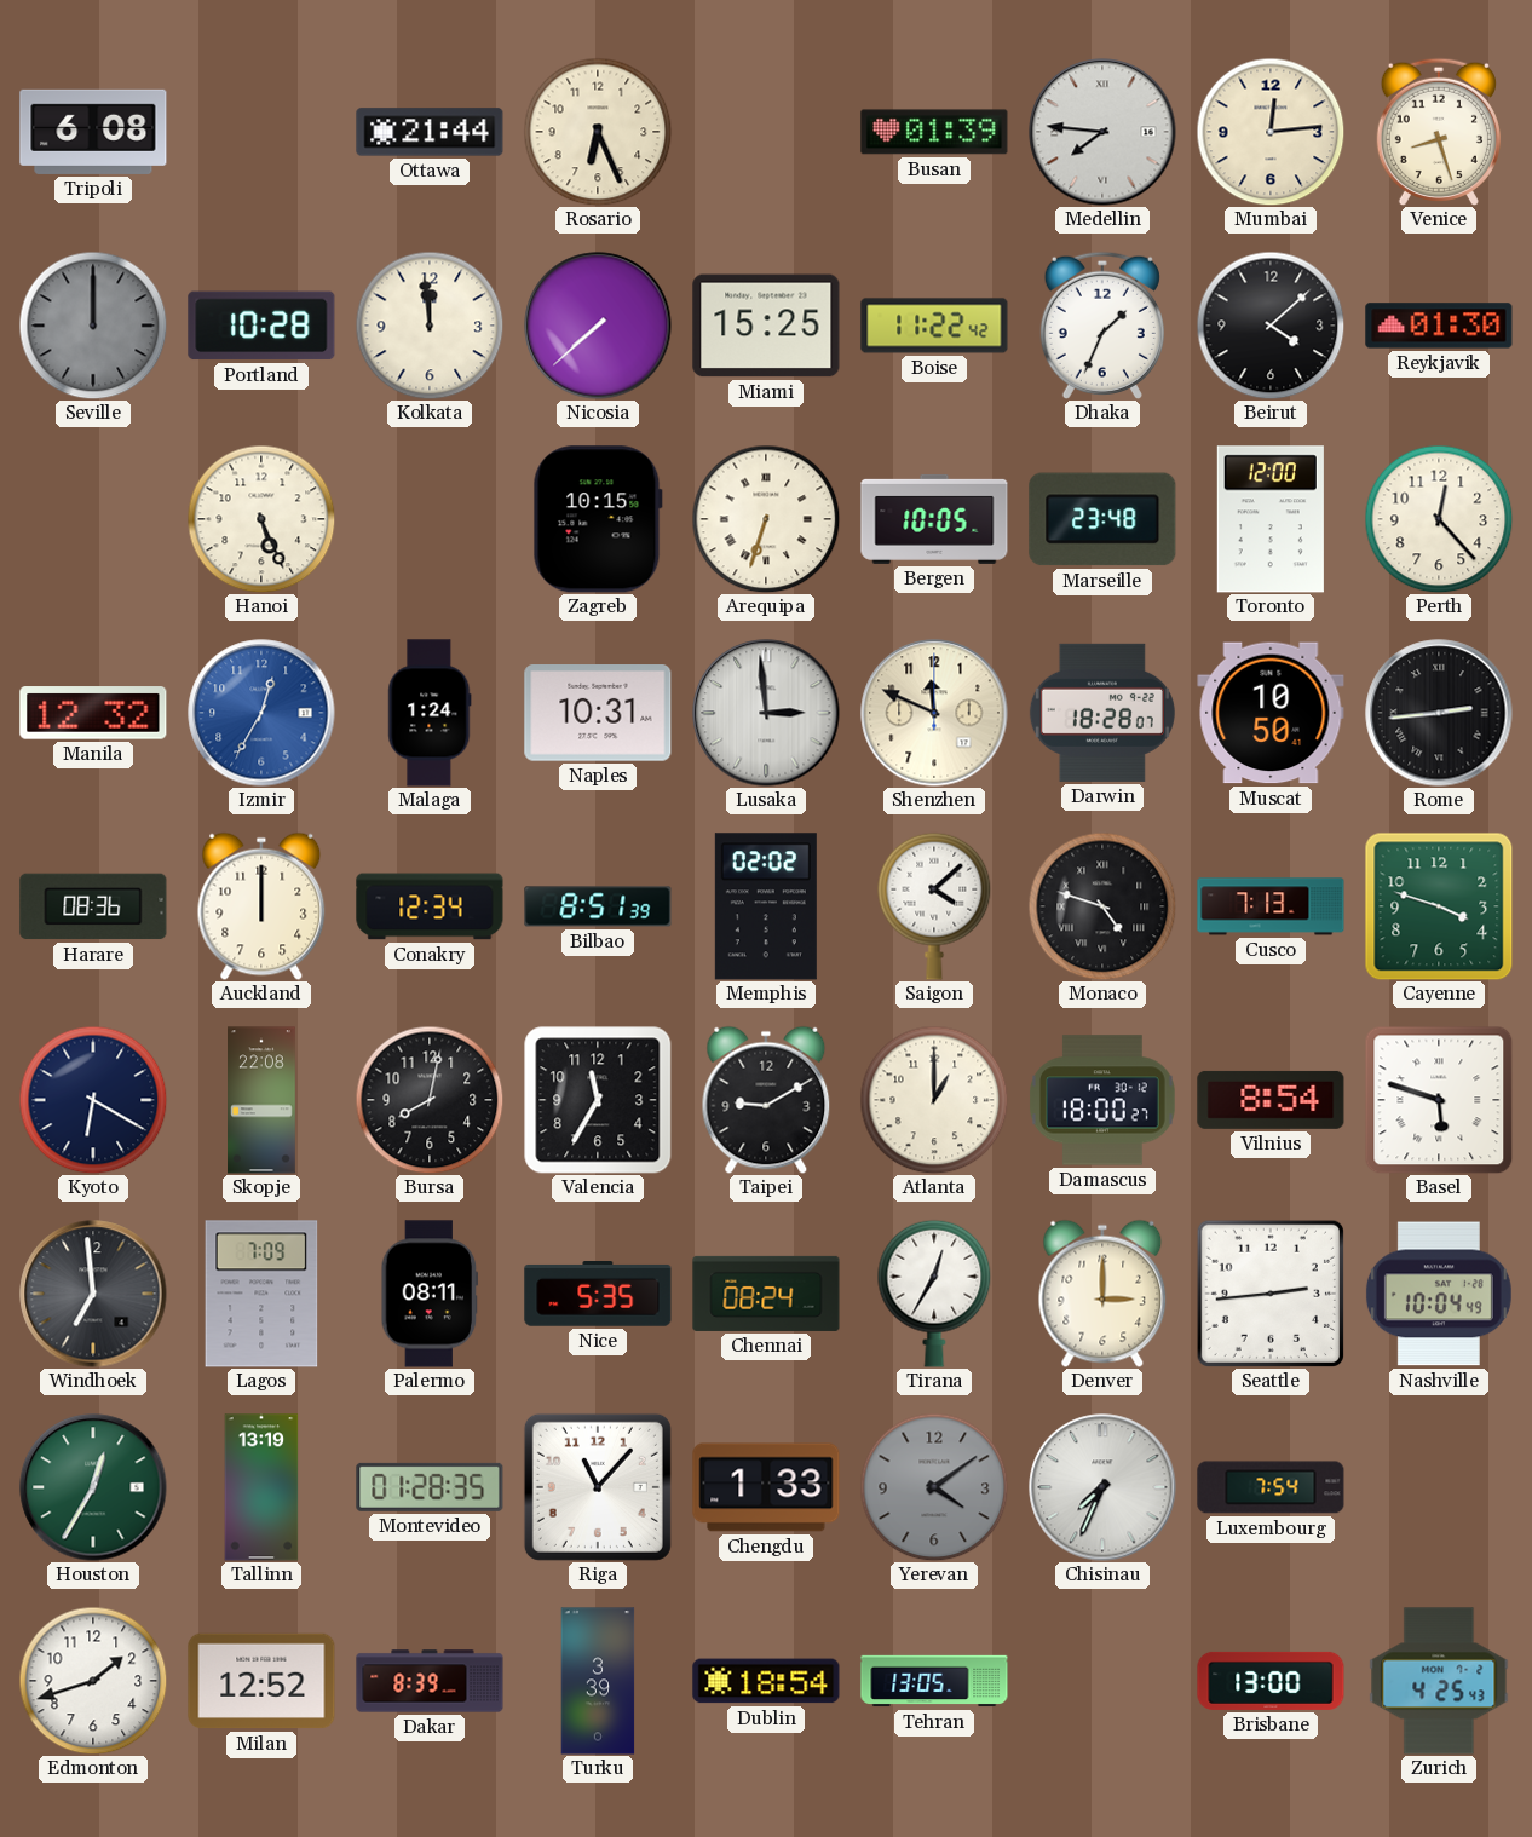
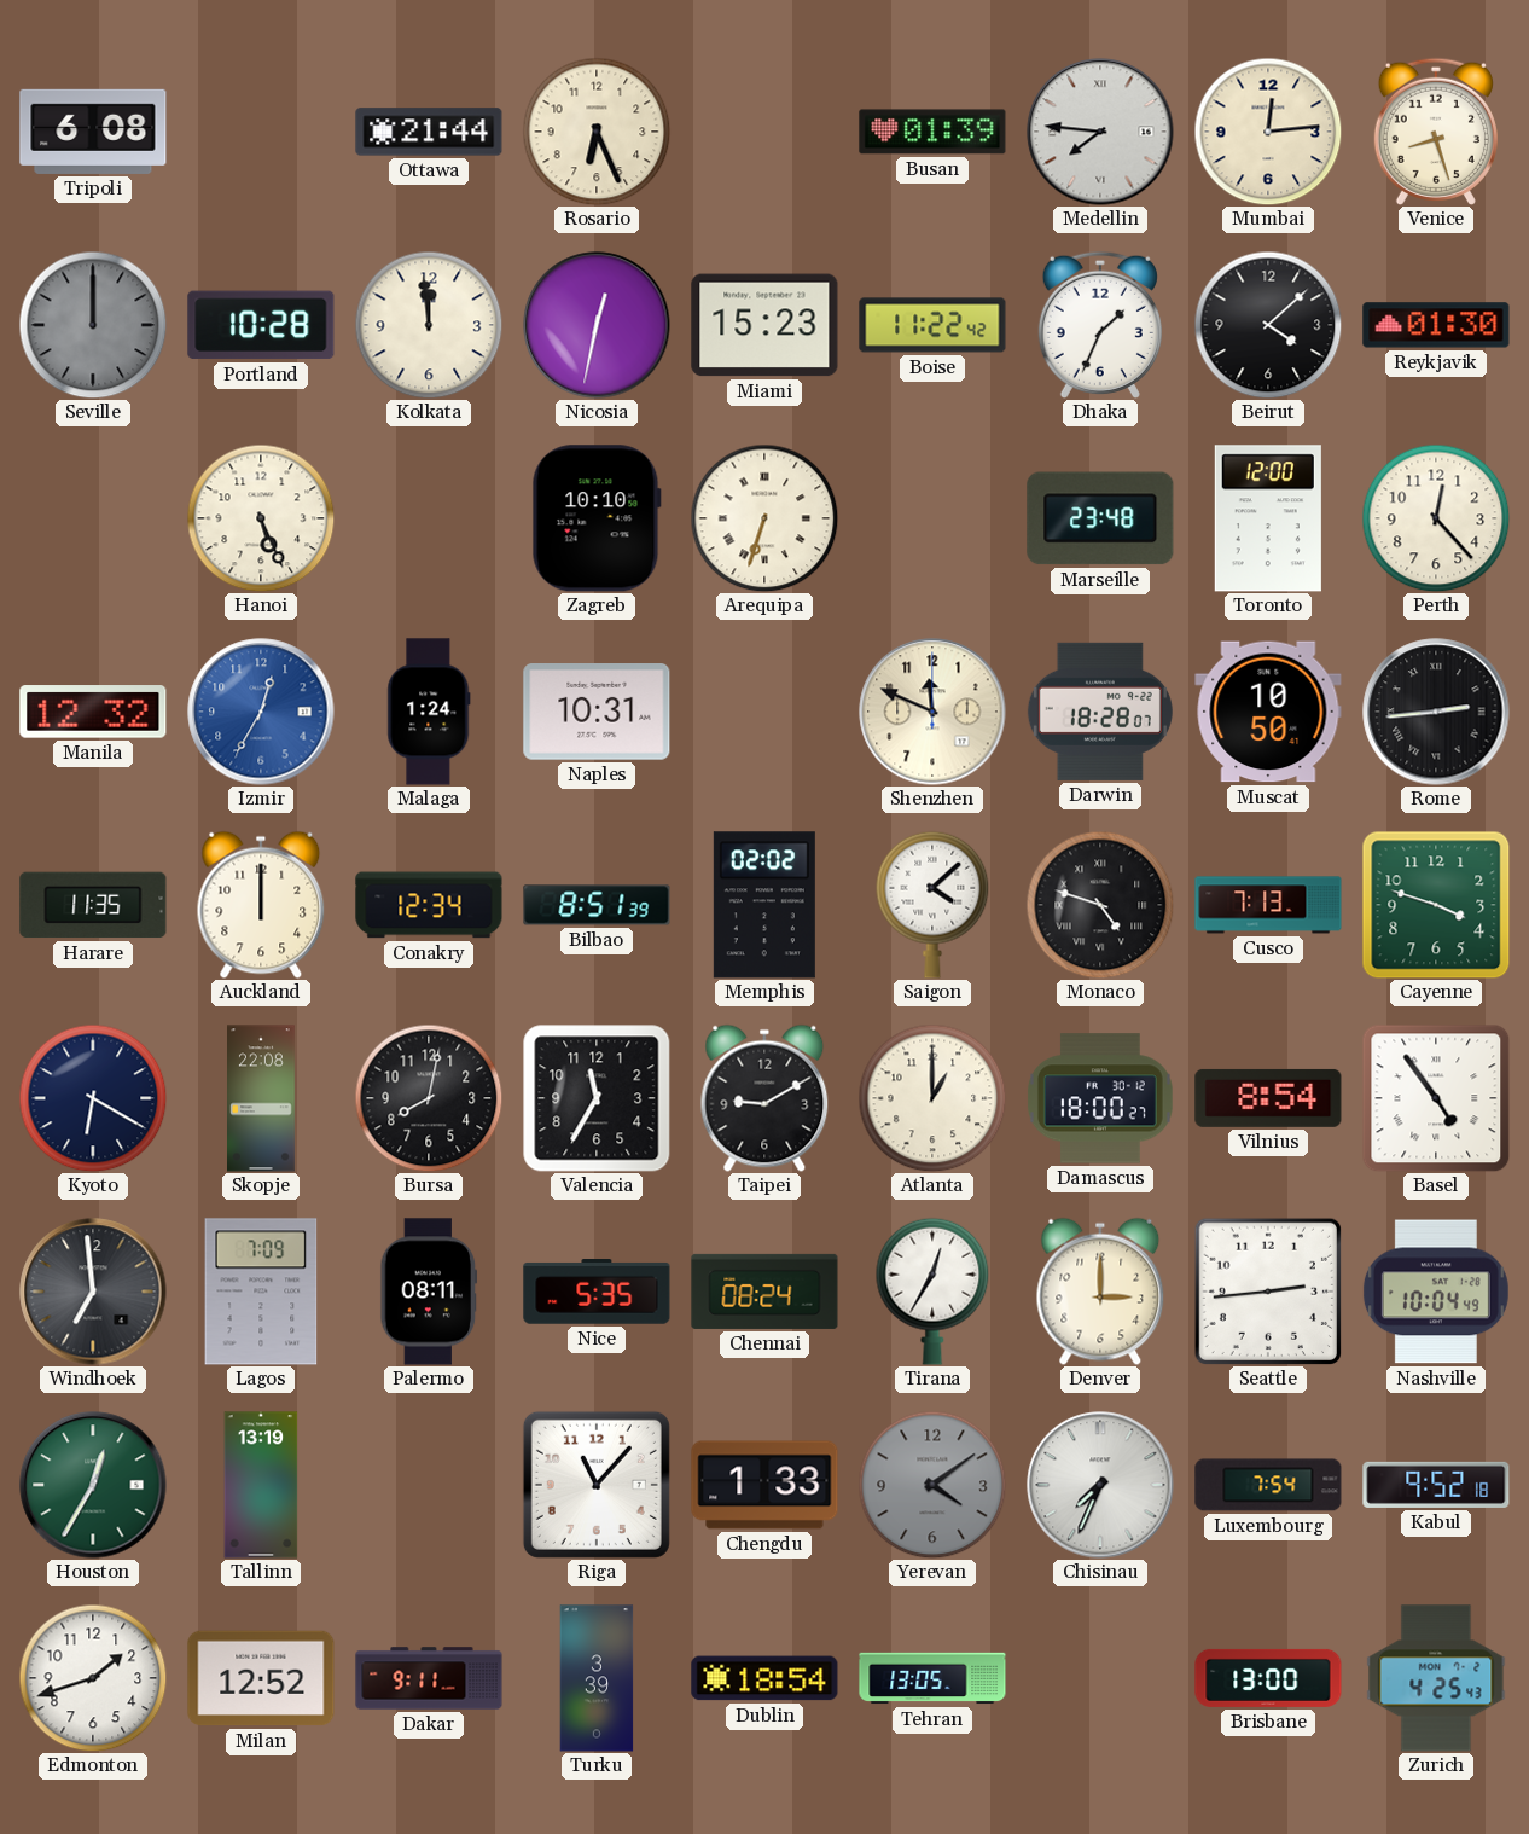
Nicosia: 7:38 -> 12:32 (597, 325)
Miami: 15:25 -> 15:23 (764, 325)
Zagreb: 10:15 -> 10:10 (597, 518)
Bergen: 10:05 -> none (934, 519)
Lusaka: 2:59 -> none (766, 713)
Harare: 08:36 -> 11:35 (93, 905)
Basel: 5:48 -> 4:54 (1436, 1098)
Montevideo: 01:28 -> none (430, 1487)
Kabul: none -> 9:52 (1436, 1485)
Dakar: 8:39 -> 9:11 (429, 1678)
